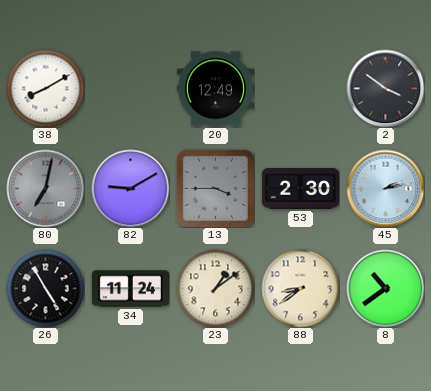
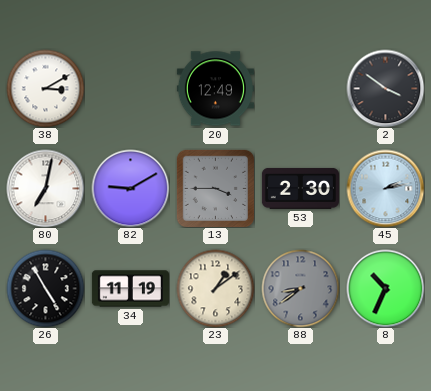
38: 8:10 -> 3:10 (45, 88)
80 dial: grey -> white (45, 188)
34: 11:24 -> 11:19 (130, 289)
88 dial: cream -> grey (300, 288)
8: 10:39 -> 10:34 (385, 288)
